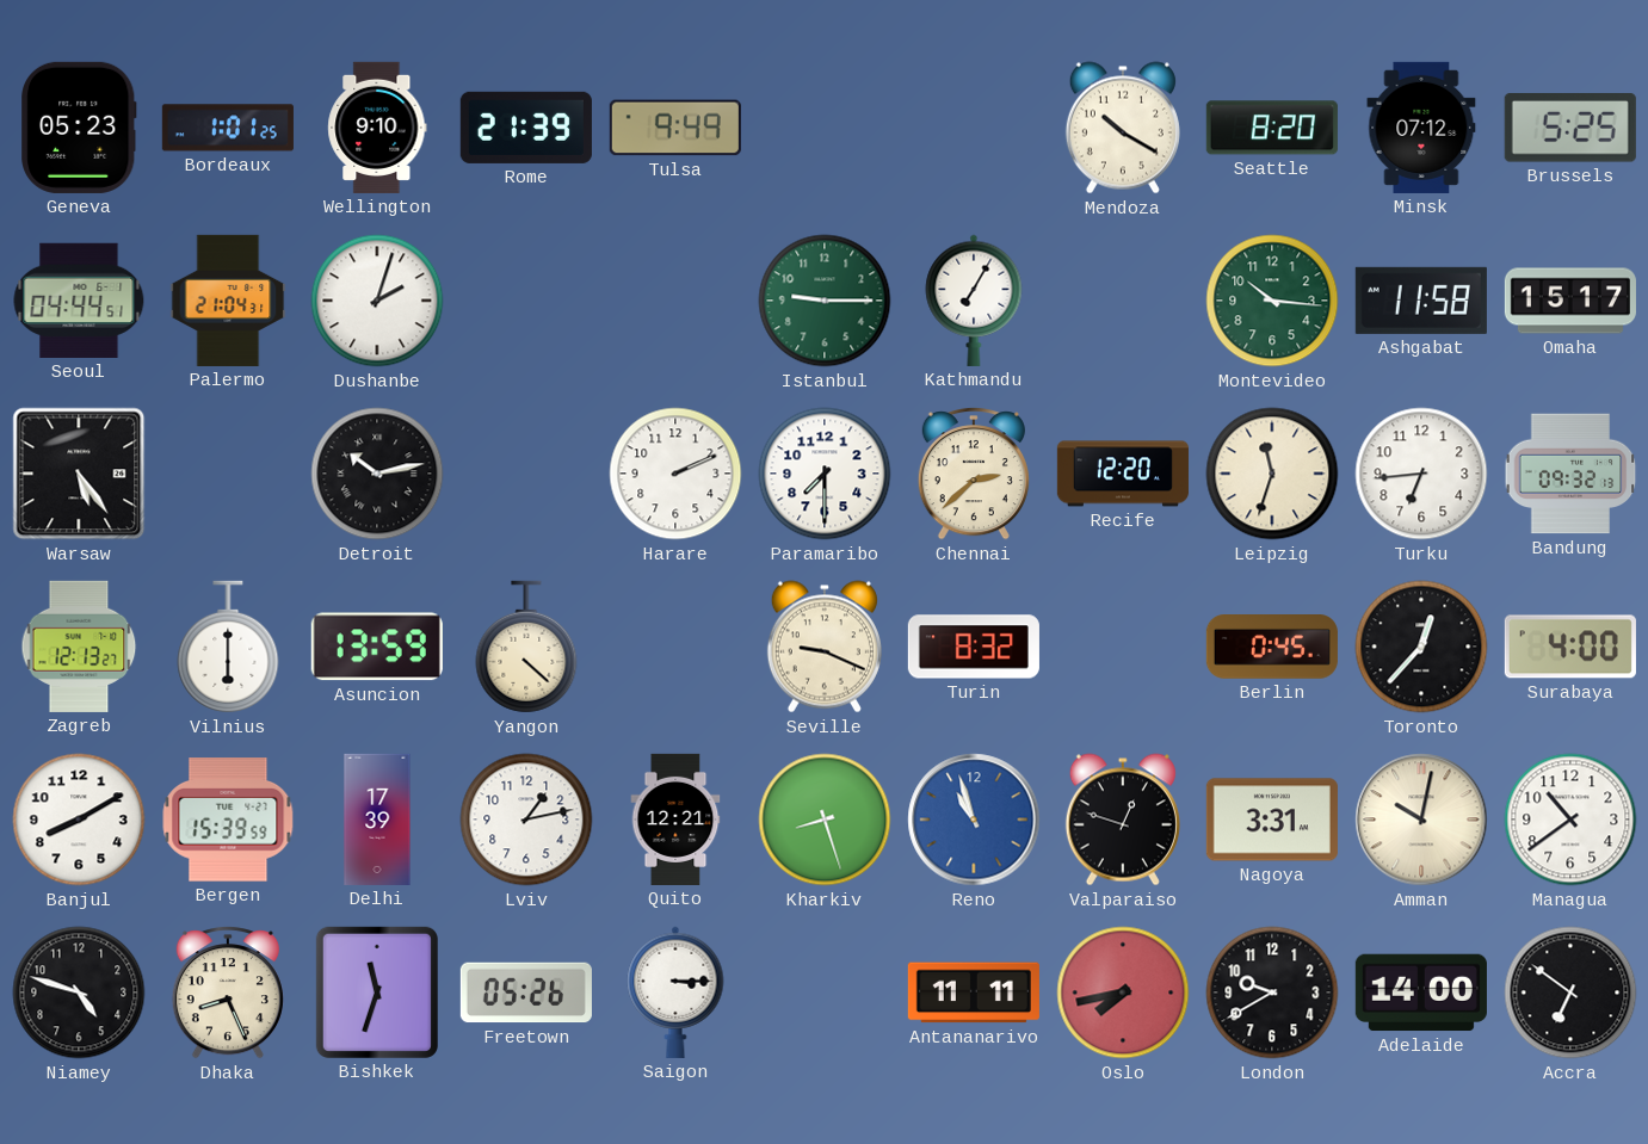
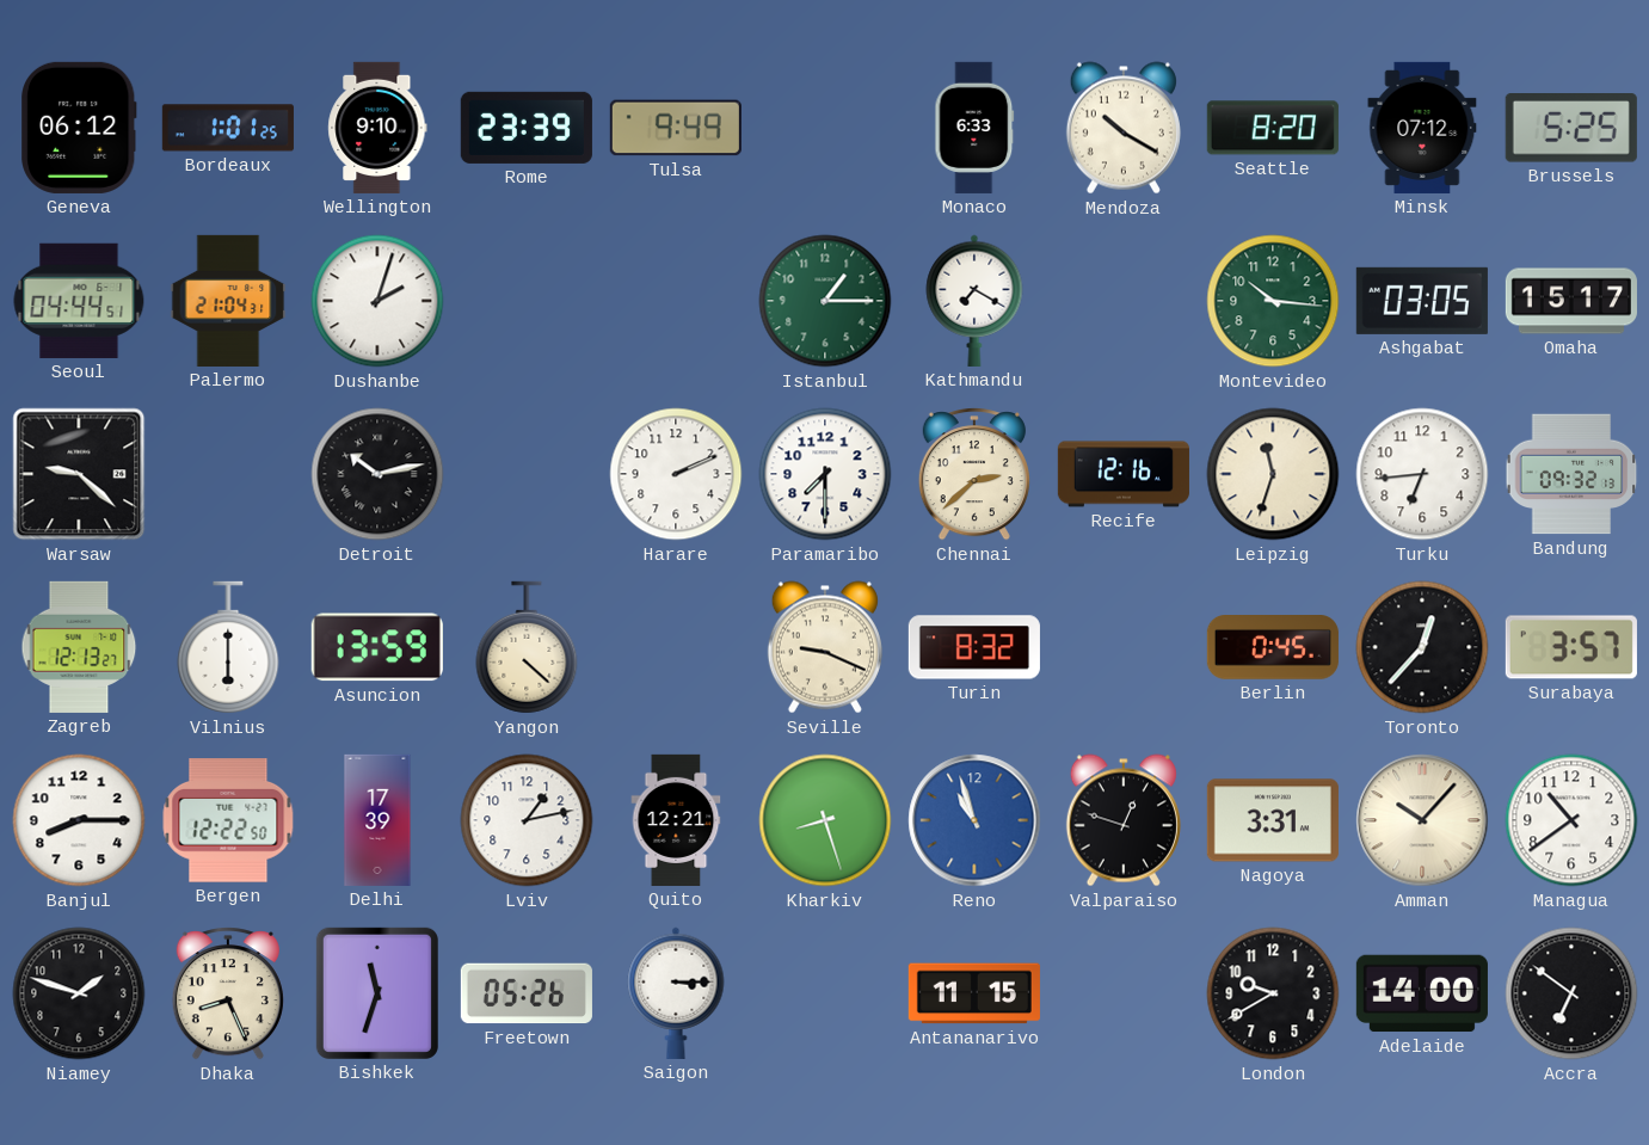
Geneva: 05:23 -> 06:12 (79, 128)
Rome: 21:39 -> 23:39 (527, 128)
Monaco: none -> 6:33 (974, 128)
Istanbul: 9:15 -> 1:15 (825, 301)
Kathmandu: 7:05 -> 7:20 (974, 301)
Ashgabat: 11:58 -> 03:05 (1422, 301)
Warsaw: 5:24 -> 9:22 (79, 474)
Recife: 12:20 -> 12:16 (1124, 474)
Surabaya: 4:00 -> 3:57 (1571, 647)
Banjul: 8:10 -> 8:15 (79, 820)
Bergen: 15:39 -> 12:22 (228, 820)
Amman: 10:02 -> 10:07 (1422, 820)
Niamey: 4:48 -> 1:48 (79, 993)
Antananarivo: 11:11 -> 11:15 (974, 993)
Oslo: 7:43 -> none (1123, 993)
